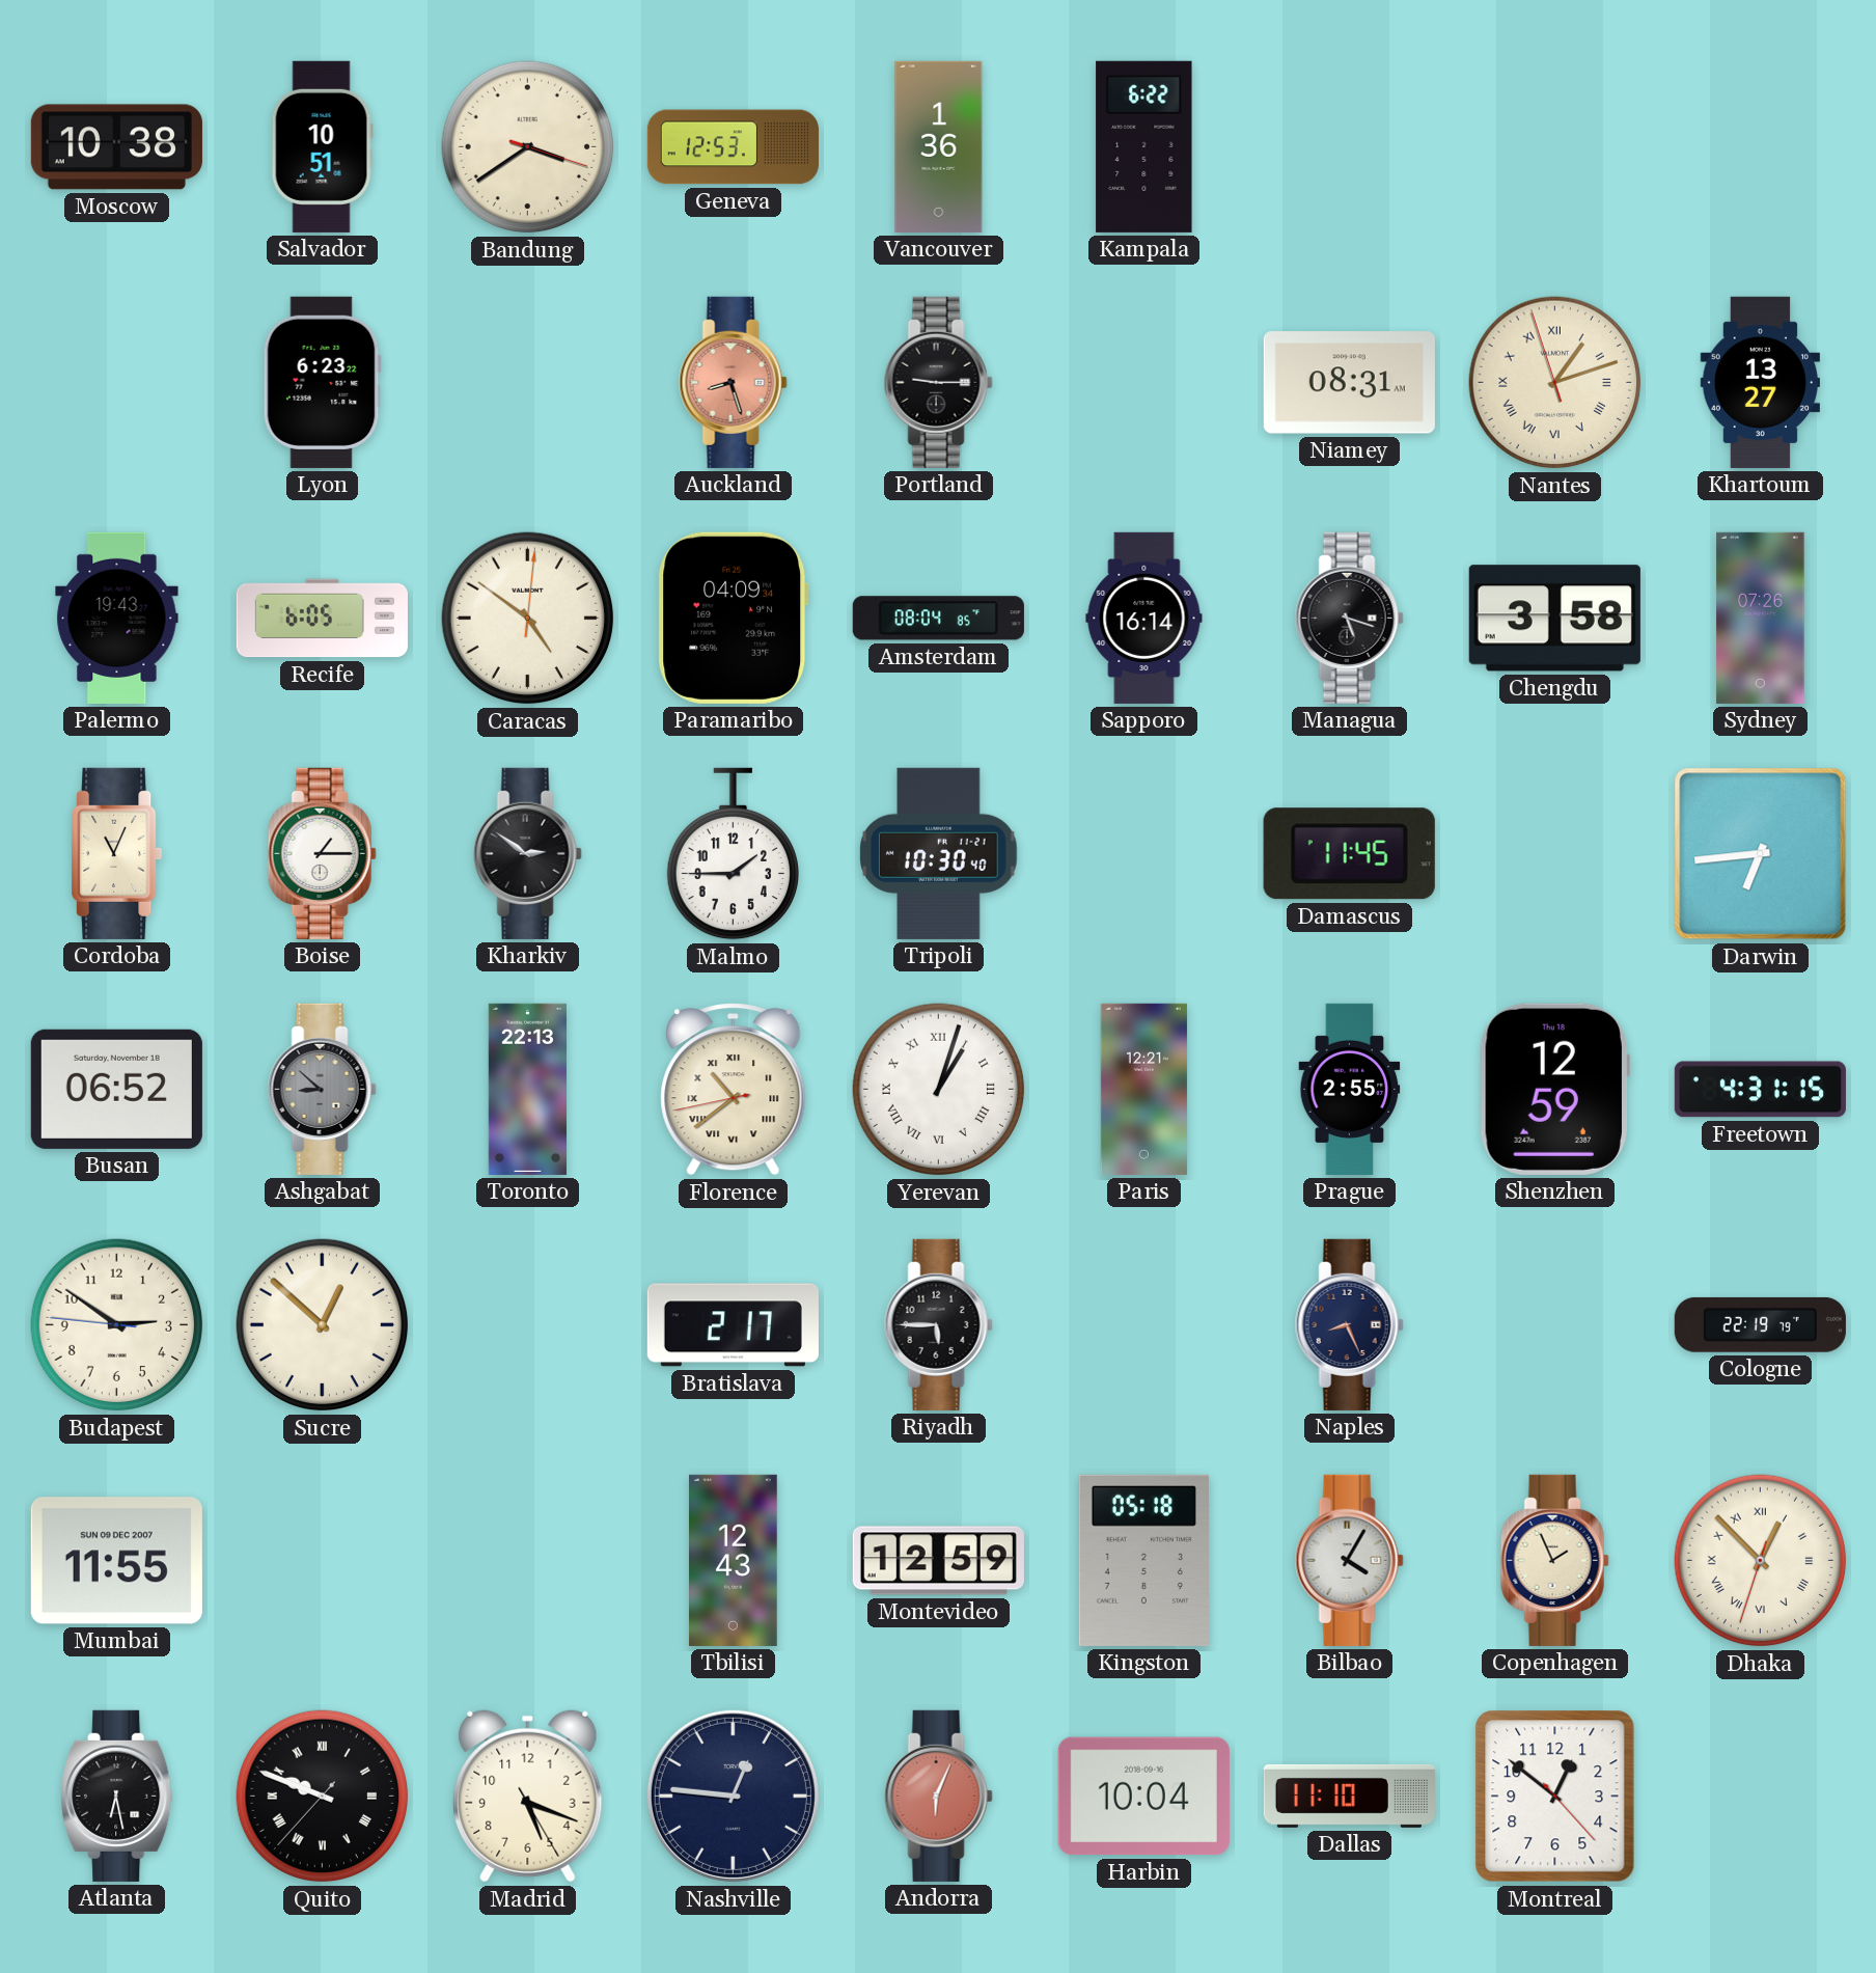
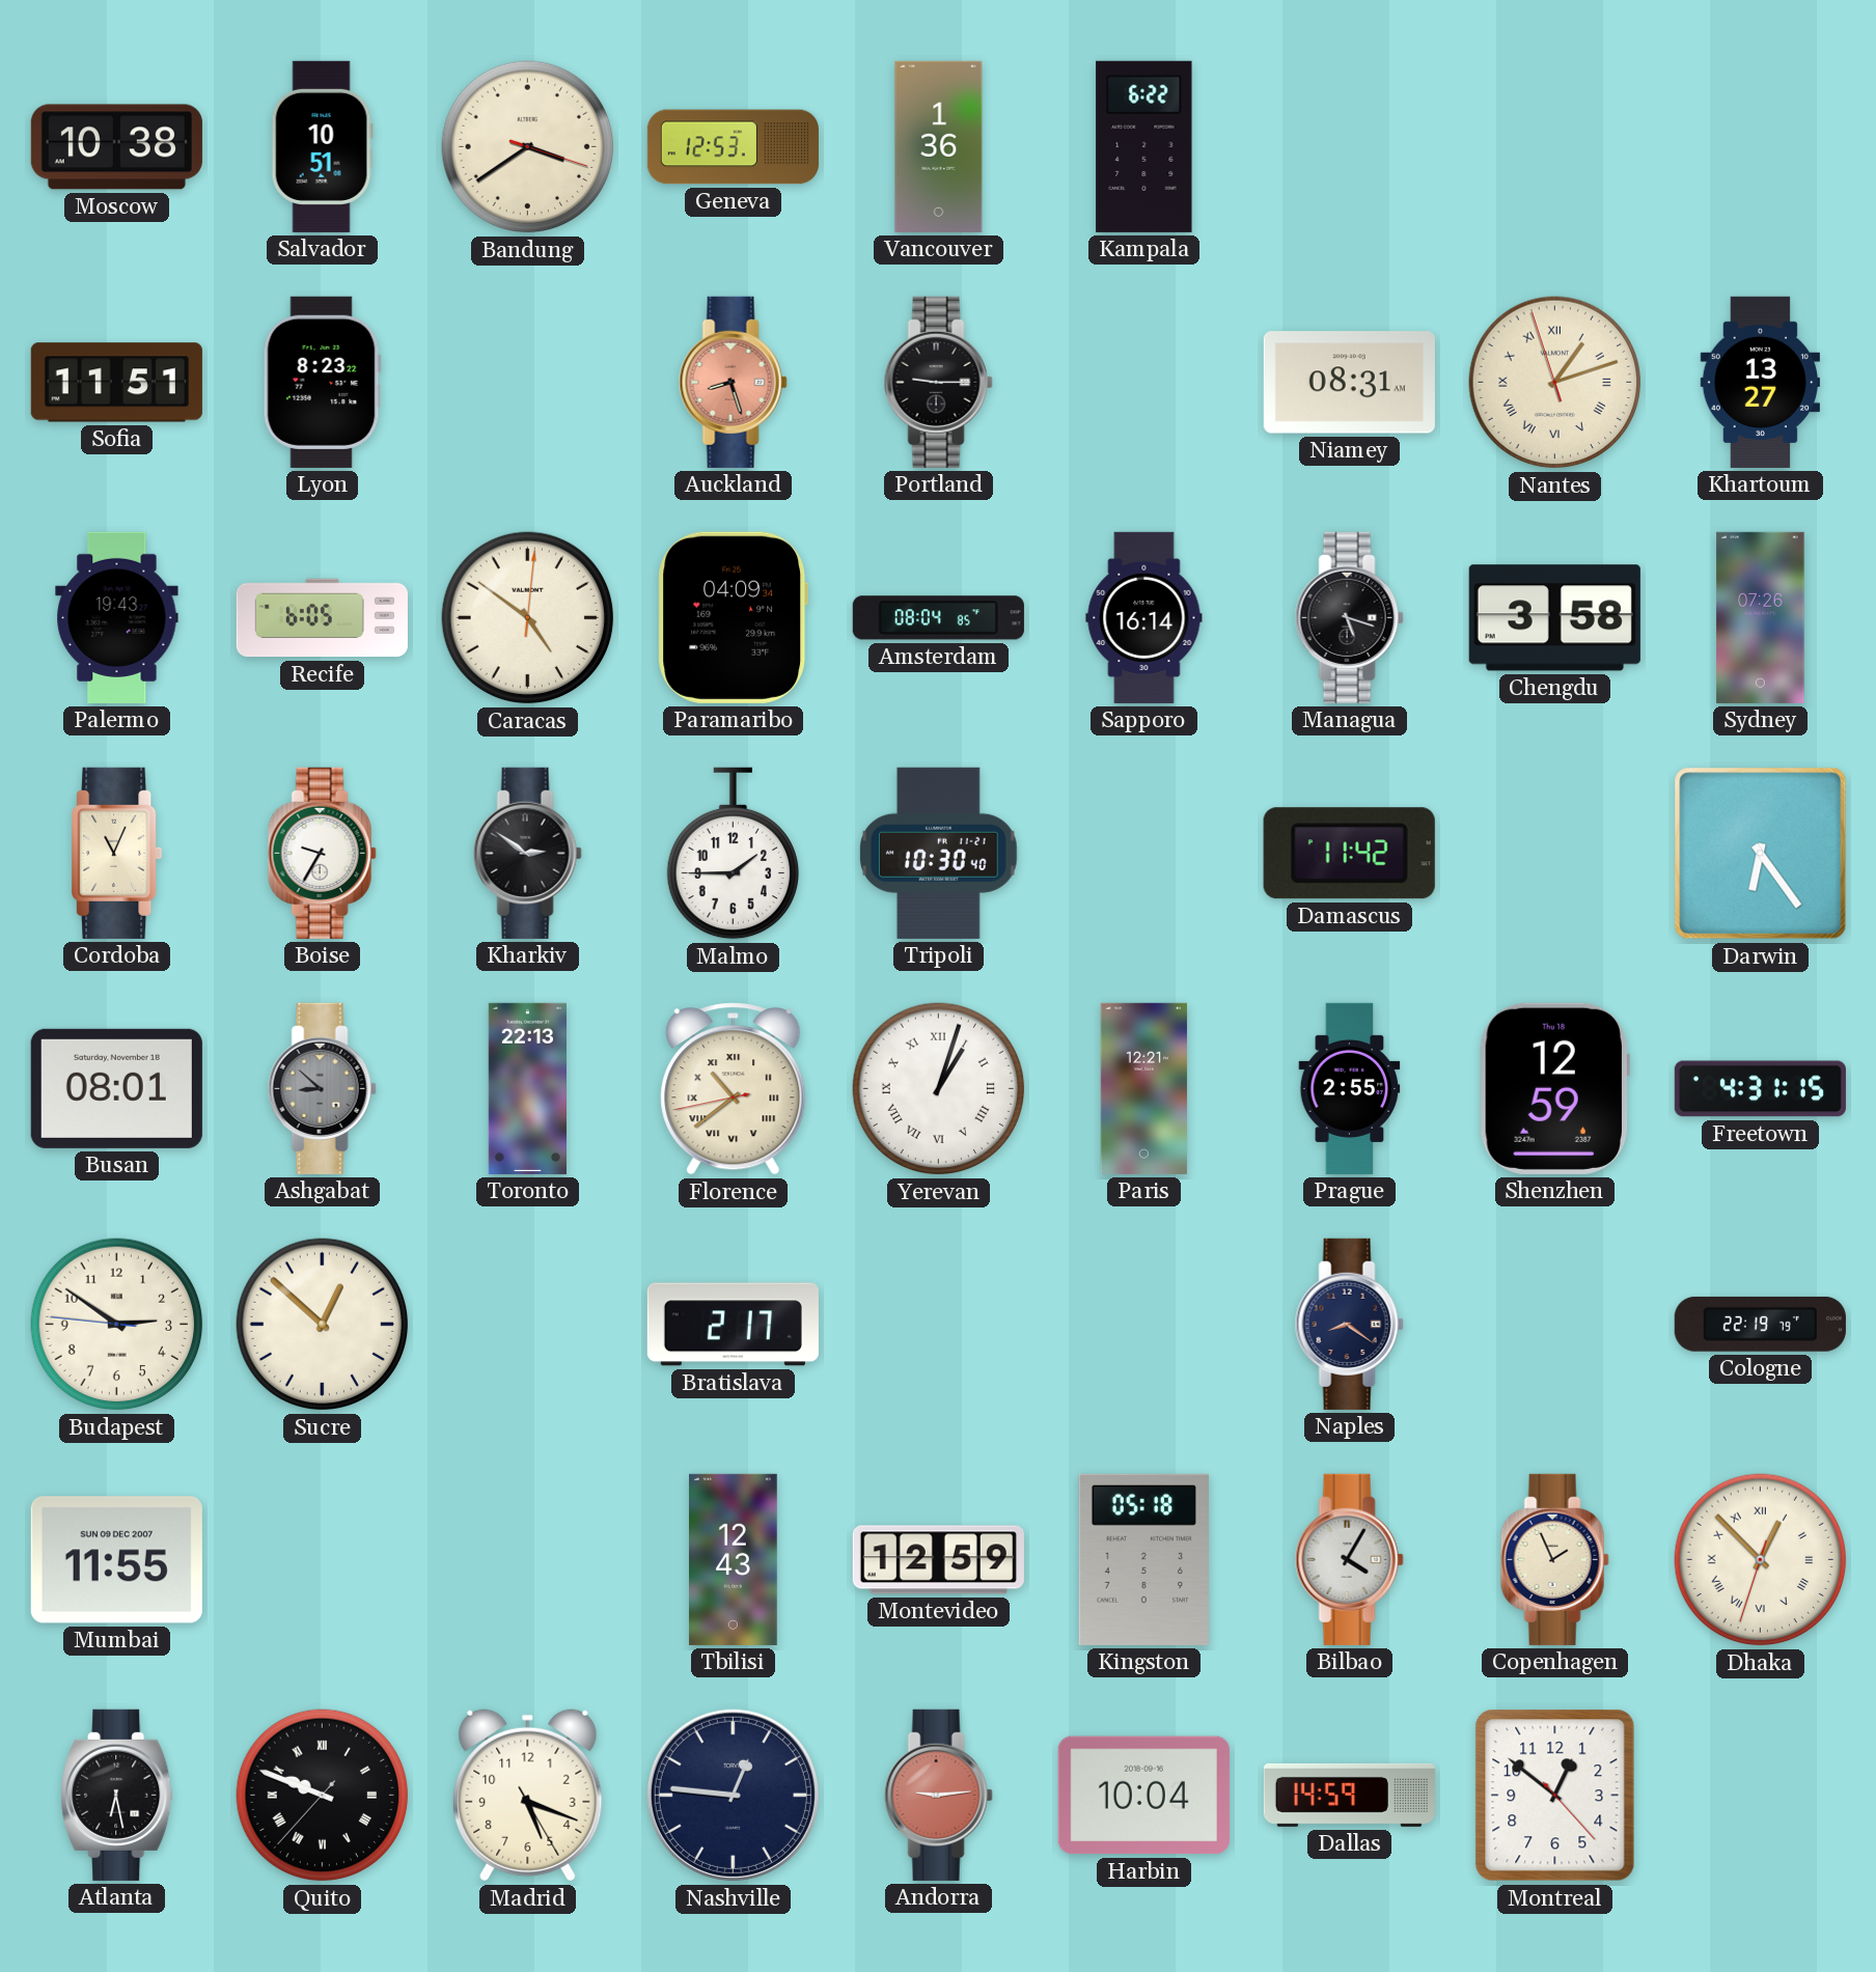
Sofia: none -> 11:51 (116, 383)
Lyon: 6:23 -> 8:23 (322, 382)
Boise: 1:15 -> 9:35 (322, 853)
Damascus: 11:45 -> 11:42 (1349, 854)
Darwin: 6:44 -> 6:24 (1761, 854)
Busan: 06:52 -> 08:01 (116, 1088)
Riyadh: 5:45 -> none (938, 1324)
Naples: 8:26 -> 8:21 (1349, 1324)
Andorra: 6:04 -> 9:14 (938, 1795)
Dallas: 11:10 -> 14:59 (1349, 1795)
